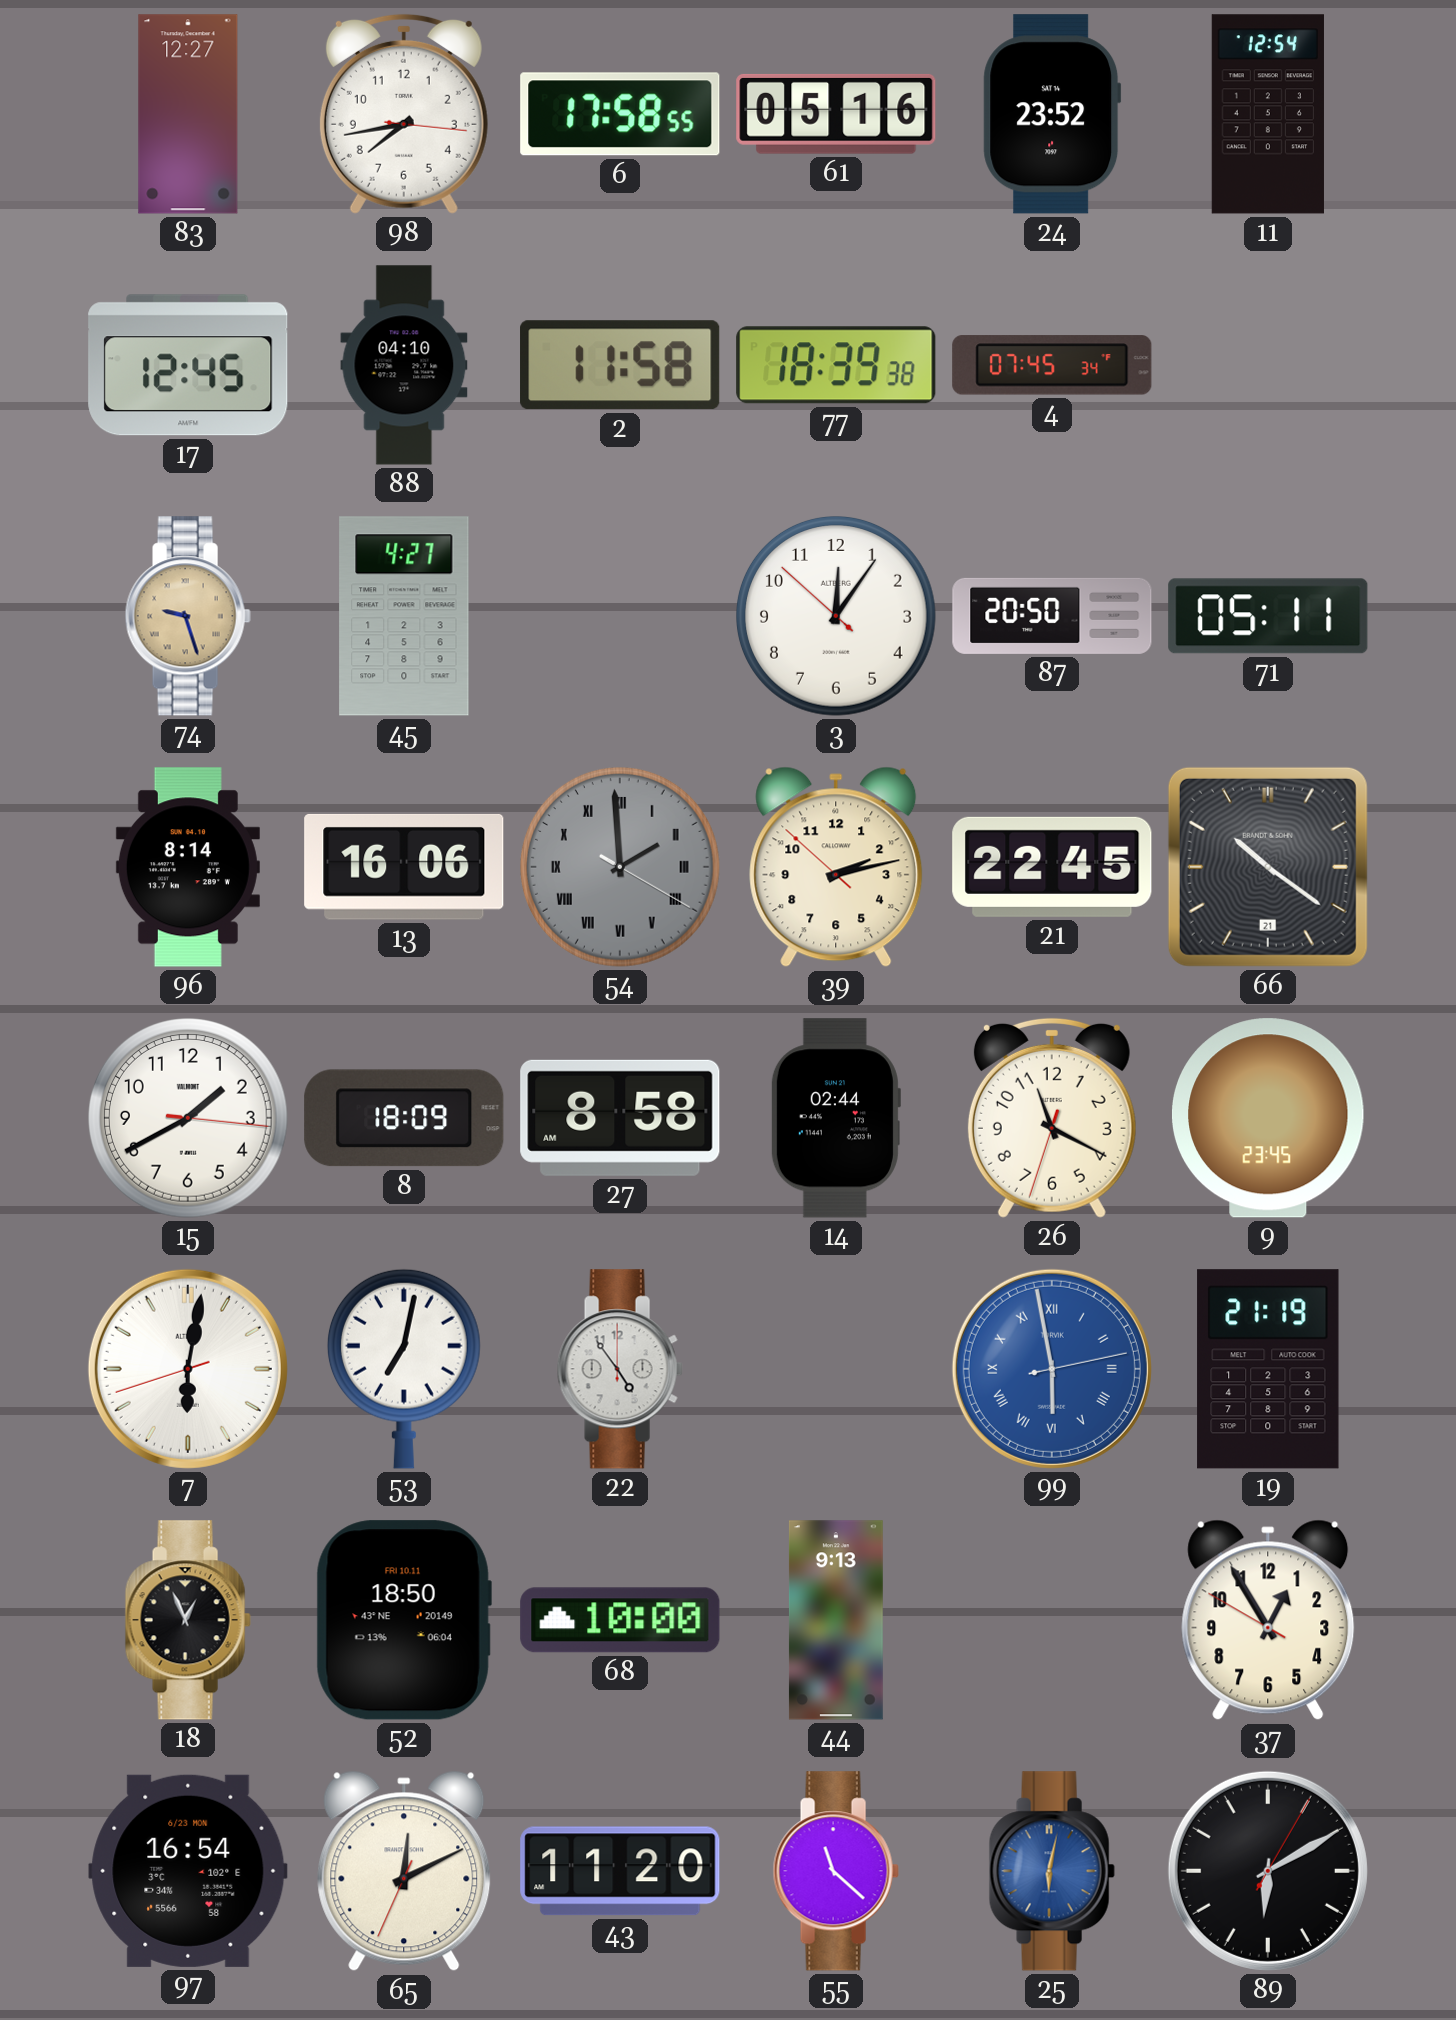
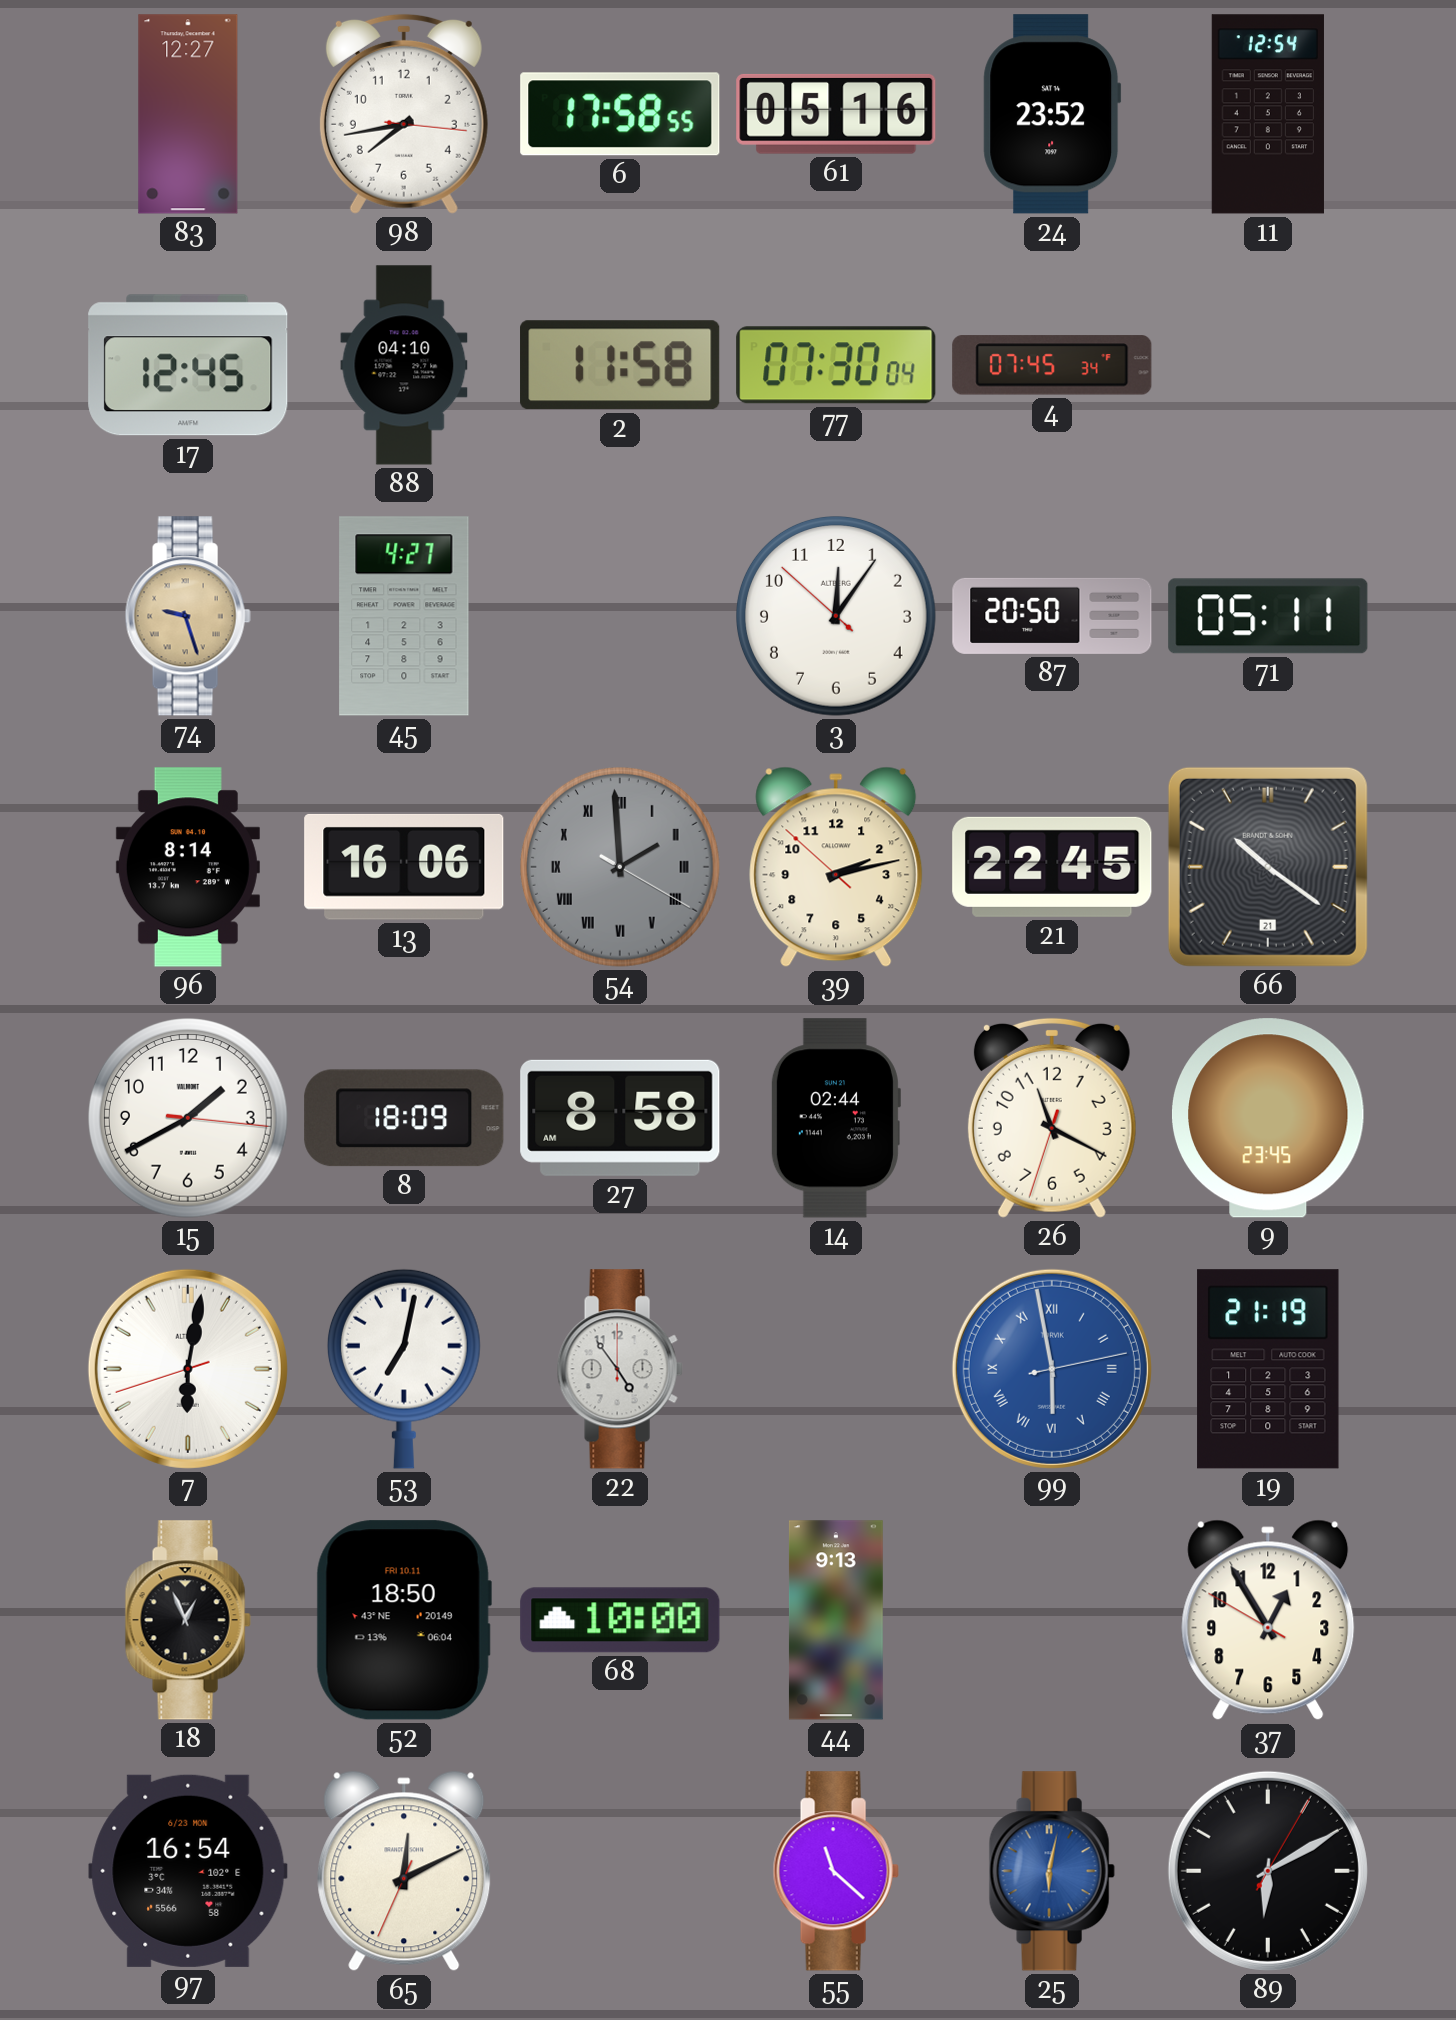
77: 18:39 -> 07:30 (836, 365)
43: 11:20 -> none (620, 1871)
